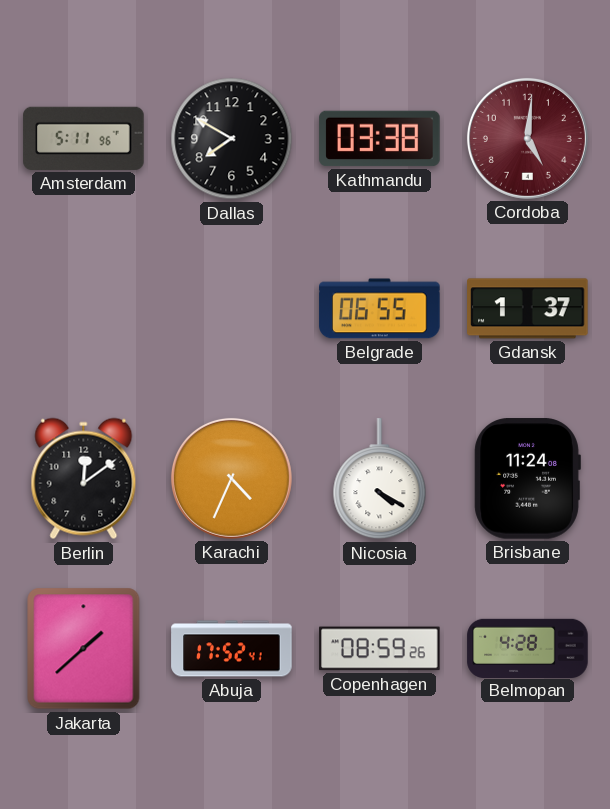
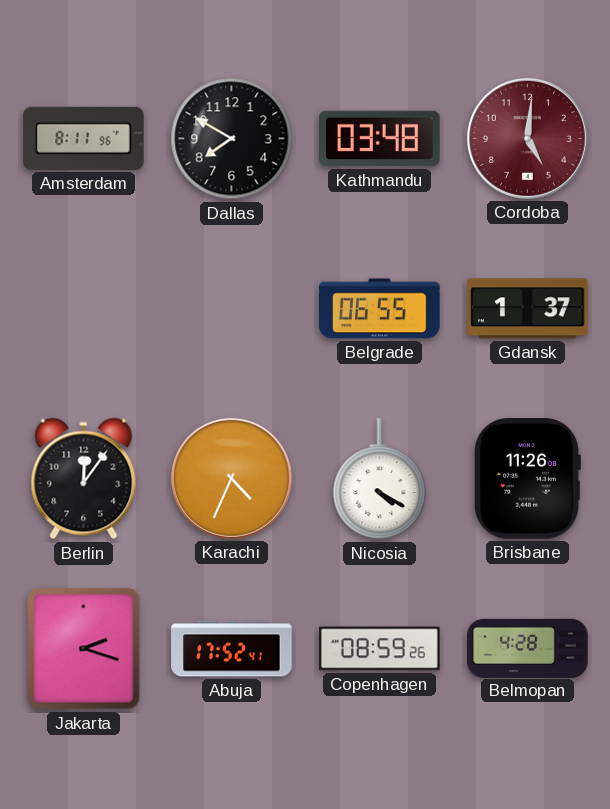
Amsterdam: 5:11 -> 8:11 (84, 138)
Kathmandu: 03:38 -> 03:48 (380, 139)
Berlin: 12:09 -> 12:06 (84, 479)
Brisbane: 11:24 -> 11:26 (527, 479)
Jakarta: 1:38 -> 2:18 (84, 649)
